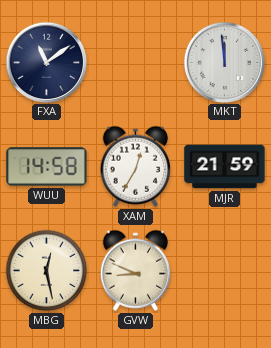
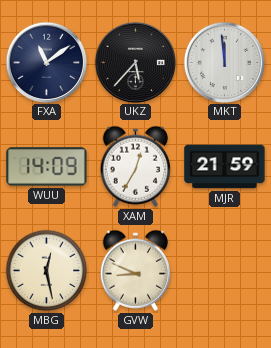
UKZ: none -> 5:37 (135, 62)
WUU: 14:58 -> 14:09 (47, 167)
